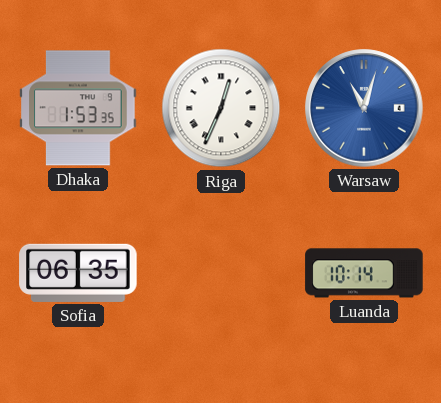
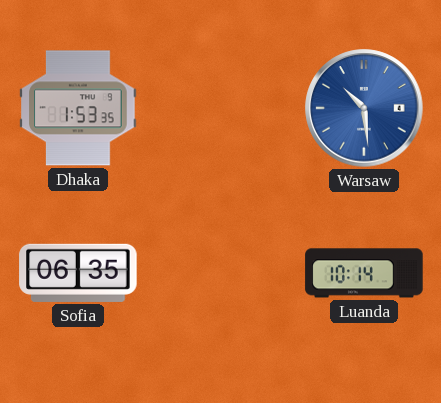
Riga: 12:34 -> none (221, 108)
Warsaw: 11:03 -> 10:29 (364, 108)
